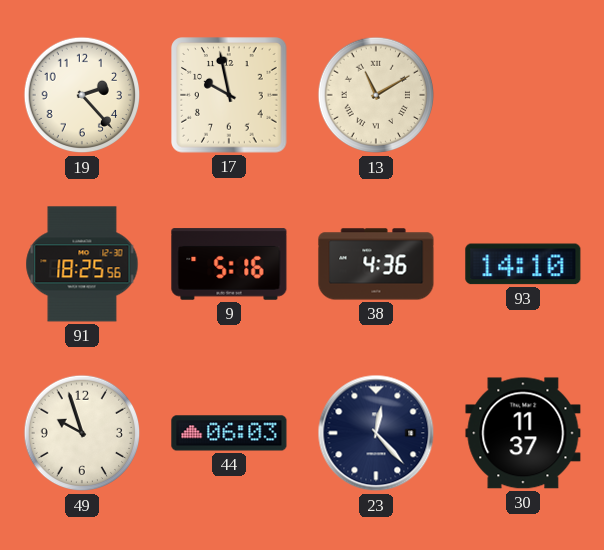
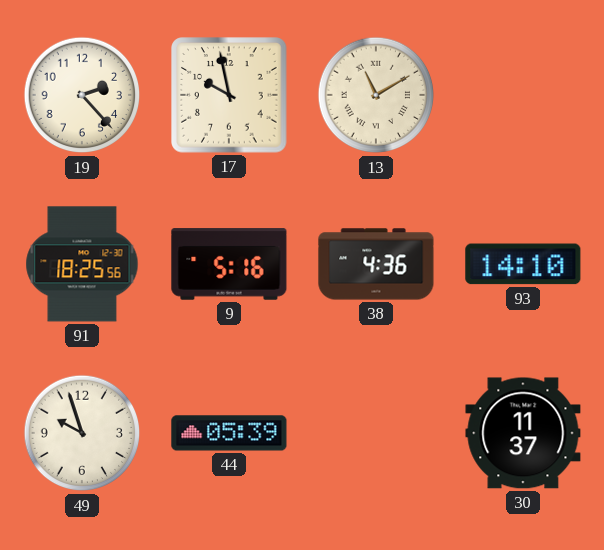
44: 06:03 -> 05:39 (229, 433)
23: 12:23 -> none (376, 433)
